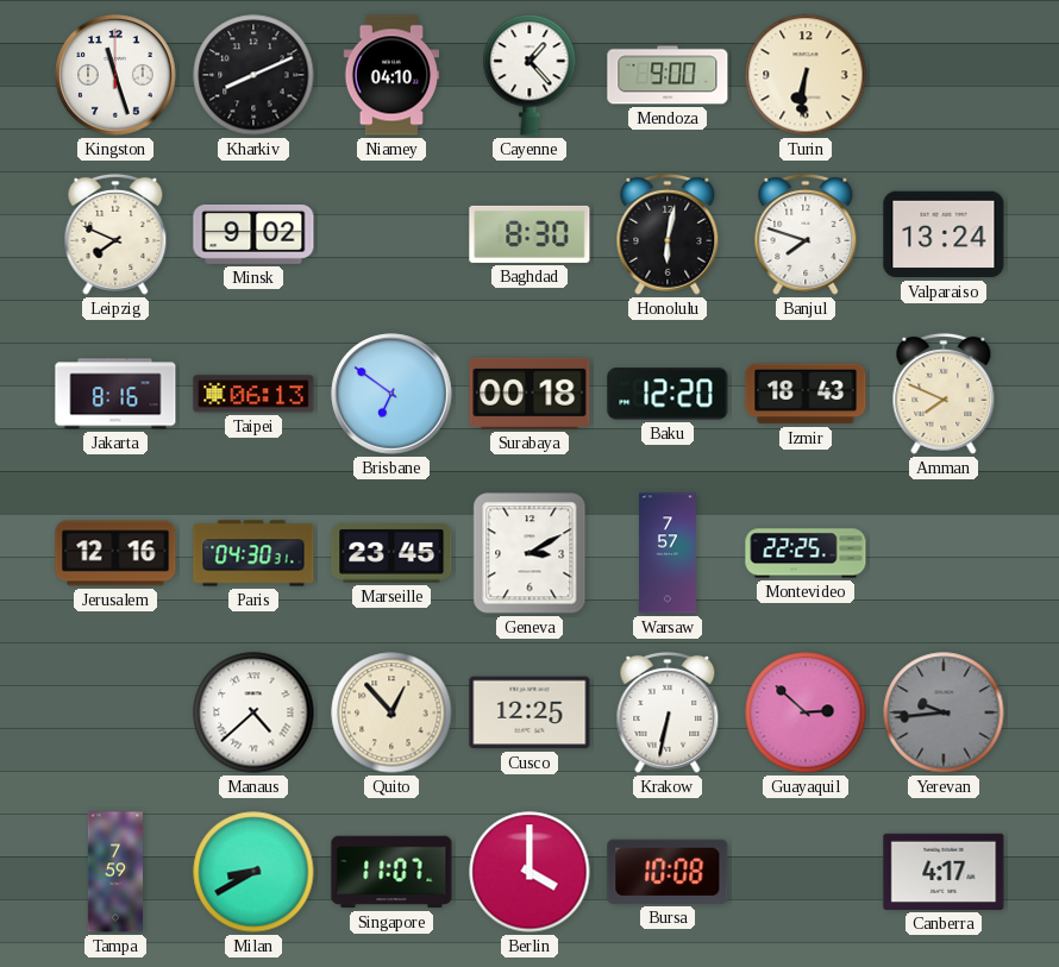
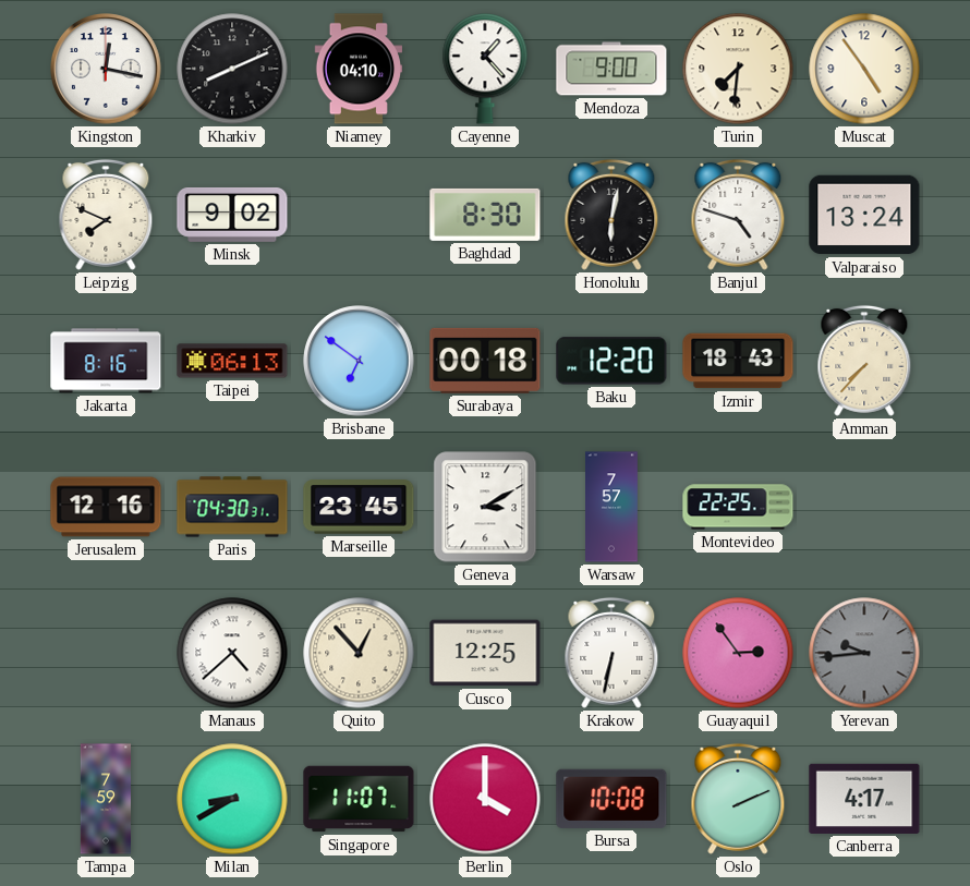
Kingston: 11:27 -> 12:17 (106, 69)
Turin: 6:31 -> 7:31 (738, 69)
Muscat: none -> 4:54 (864, 69)
Banjul: 7:48 -> 4:48 (738, 215)
Amman: 7:49 -> 7:37 (864, 361)
Guayaquil: 2:52 -> 2:54 (738, 653)
Oslo: none -> 2:11 (738, 799)
